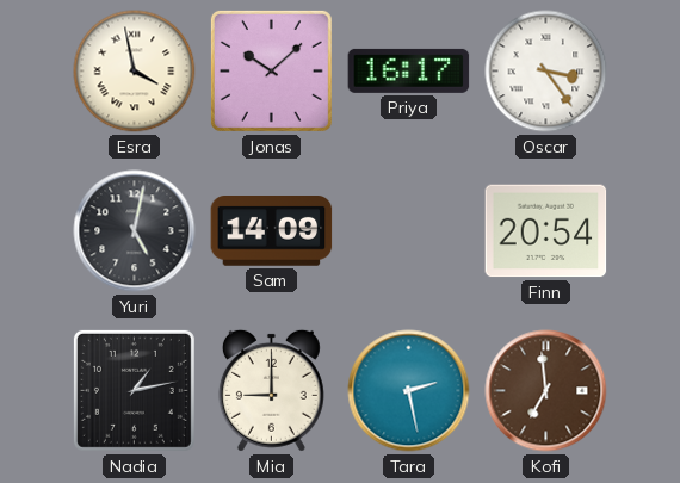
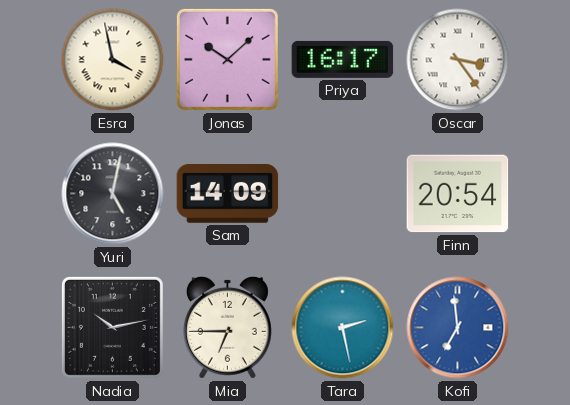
Nadia: 1:13 -> 10:13 (112, 327)
Mia: 9:00 -> 6:45 (227, 327)
Kofi dial: brown -> blue (458, 328)
